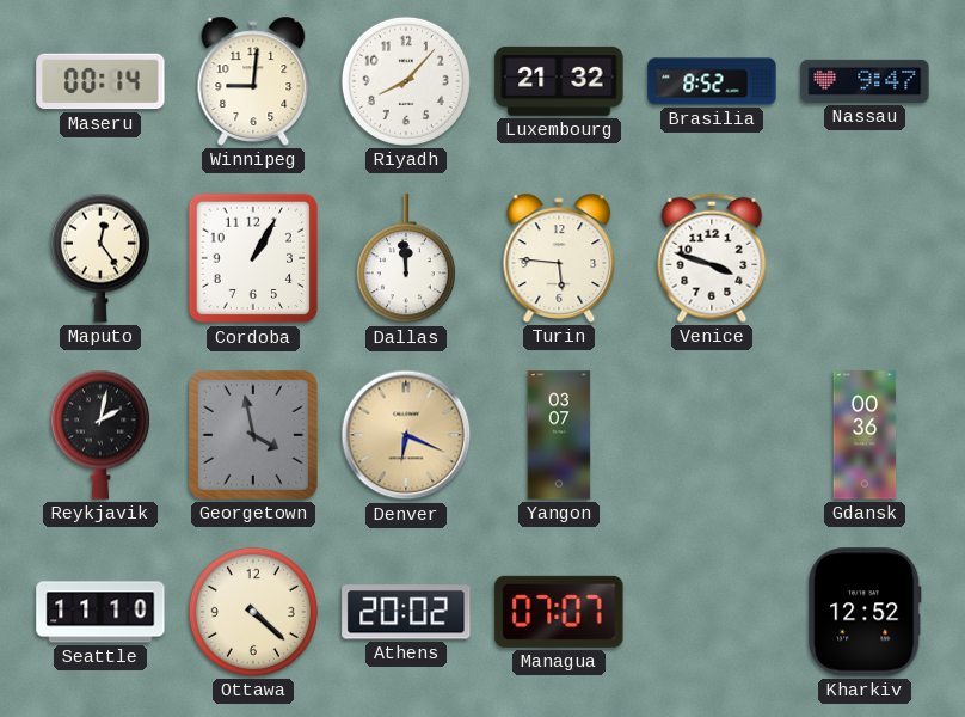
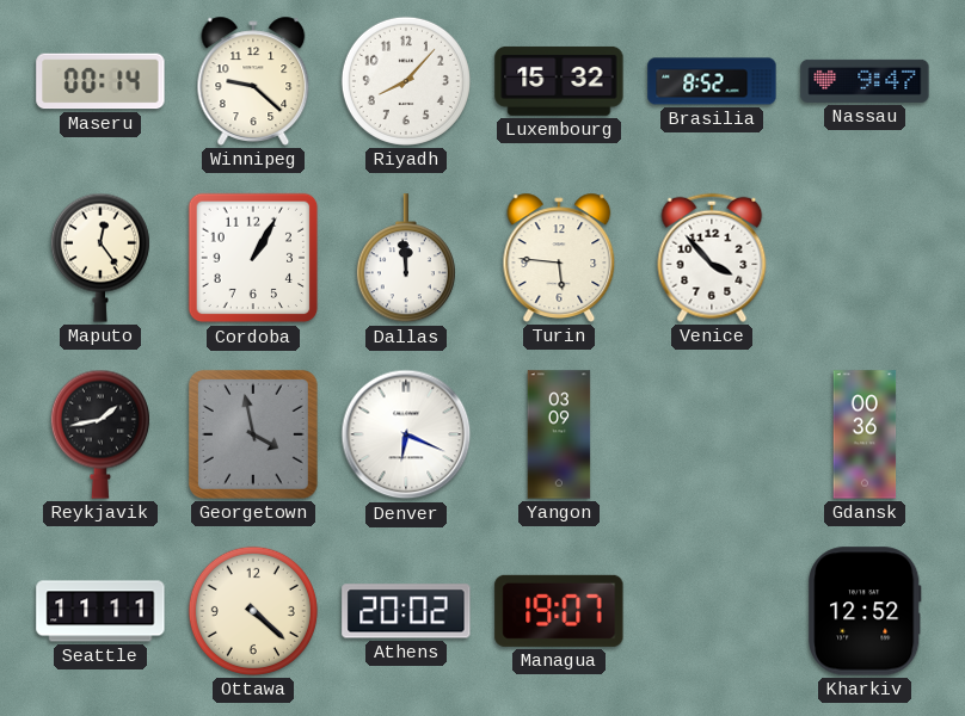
Winnipeg: 9:01 -> 9:22 (253, 81)
Luxembourg: 21:32 -> 15:32 (559, 81)
Venice: 3:48 -> 3:53 (712, 258)
Reykjavik: 2:02 -> 1:43 (100, 434)
Denver dial: champagne -> white (406, 434)
Yangon: 03:07 -> 03:09 (559, 434)
Seattle: 11:10 -> 11:11 (100, 611)
Managua: 07:07 -> 19:07 (559, 611)
